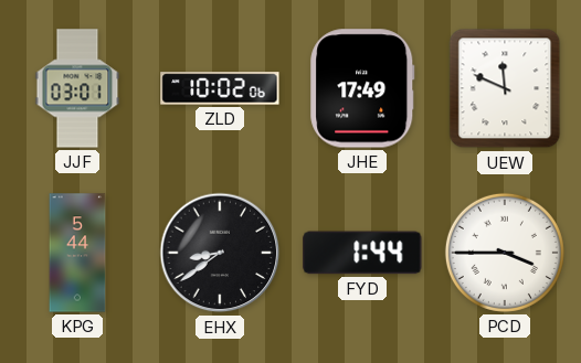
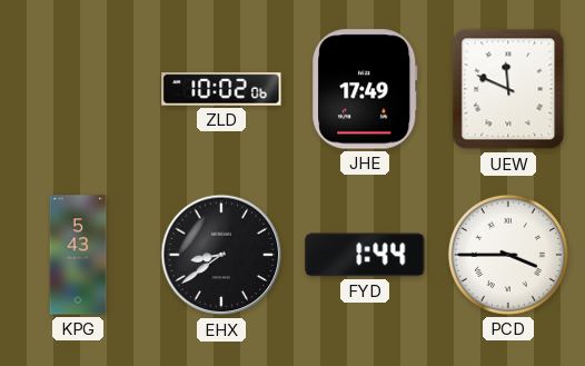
JJF: 03:01 -> none (77, 88)
KPG: 5:44 -> 5:43 (78, 255)
